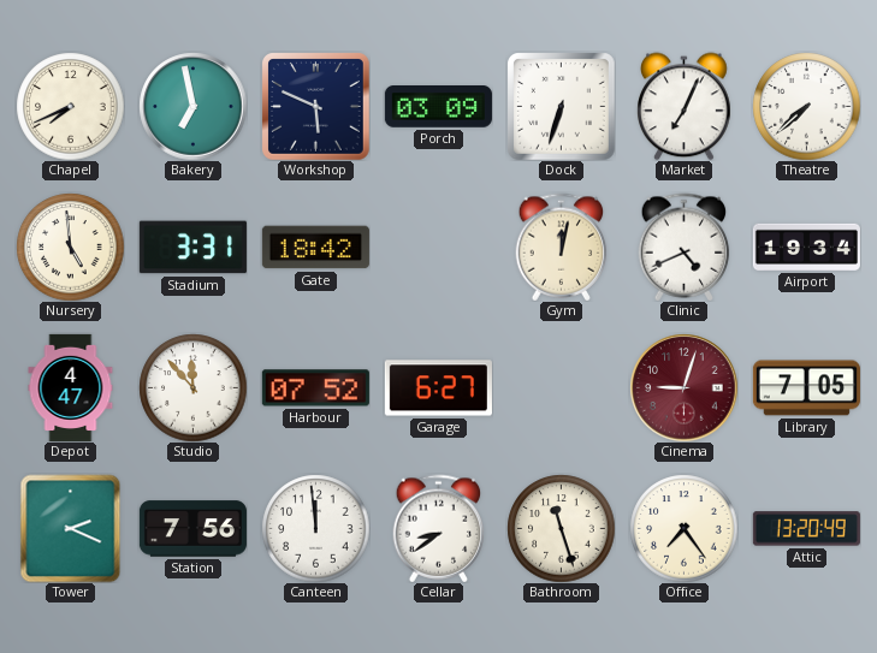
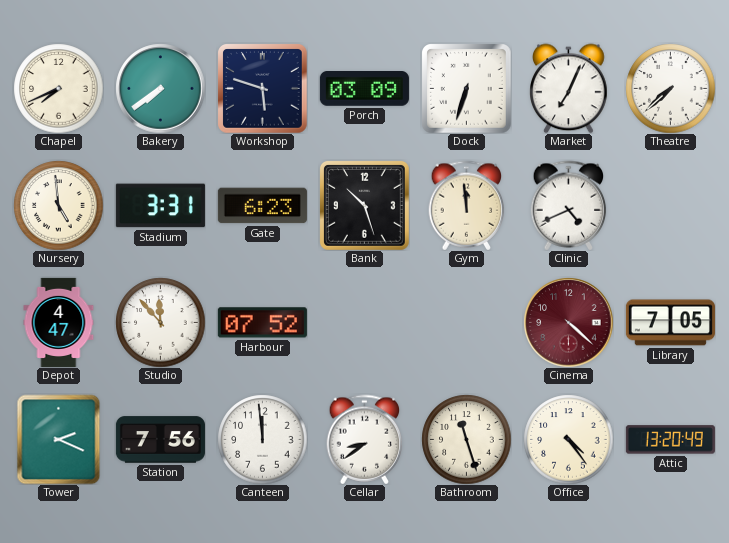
Bakery: 6:58 -> 7:39 (160, 88)
Workshop: 5:49 -> 5:48 (263, 89)
Gate: 18:42 -> 6:23 (262, 206)
Bank: none -> 10:27 (364, 205)
Gym: 12:02 -> 11:59 (467, 205)
Airport: 19:34 -> none (806, 247)
Garage: 6:27 -> none (438, 388)
Cinema: 9:03 -> 4:22 (568, 322)
Office: 7:24 -> 4:24 (568, 439)
